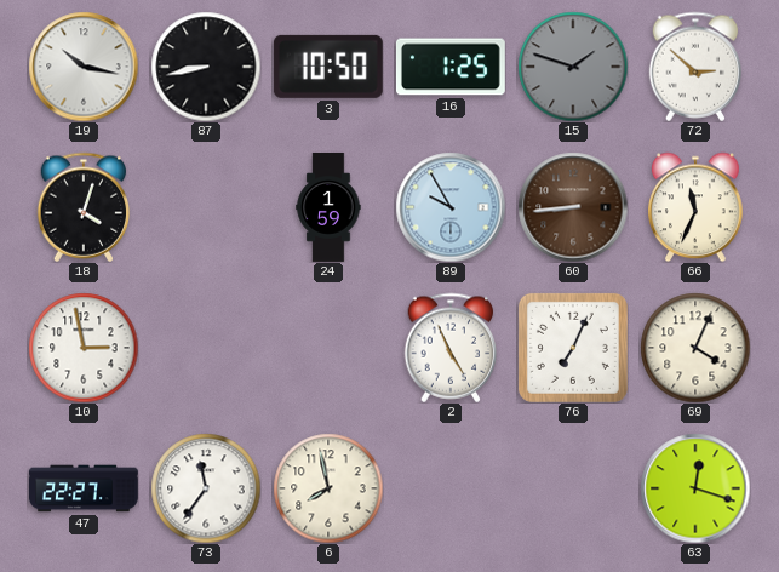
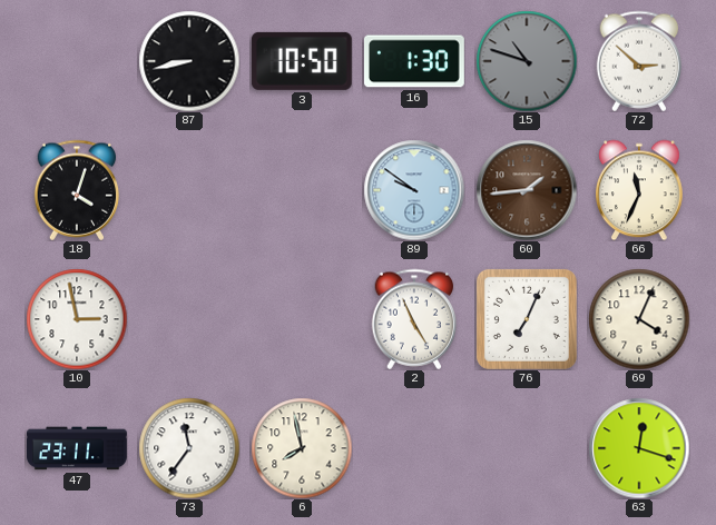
19: 10:17 -> none (84, 67)
16: 1:25 -> 1:30 (414, 61)
15: 1:48 -> 10:48 (527, 61)
24: 1:59 -> none (328, 208)
89: 9:55 -> 9:51 (414, 190)
60: 8:44 -> 1:44 (527, 190)
47: 22:27 -> 23:11 (78, 448)
